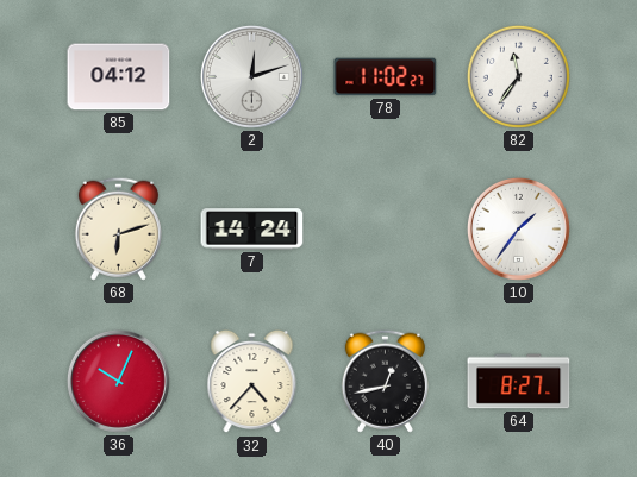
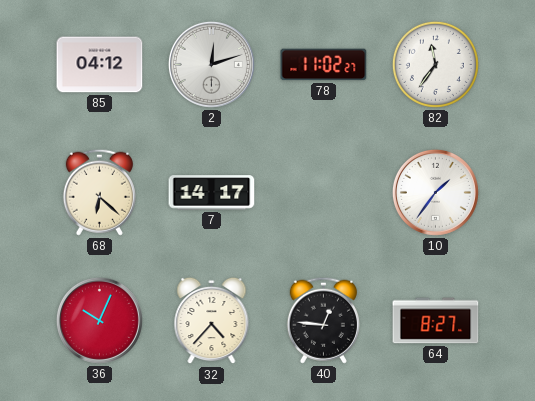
68: 6:12 -> 6:22 (99, 192)
7: 14:24 -> 14:17 (212, 193)
40: 12:43 -> 12:46 (323, 320)
